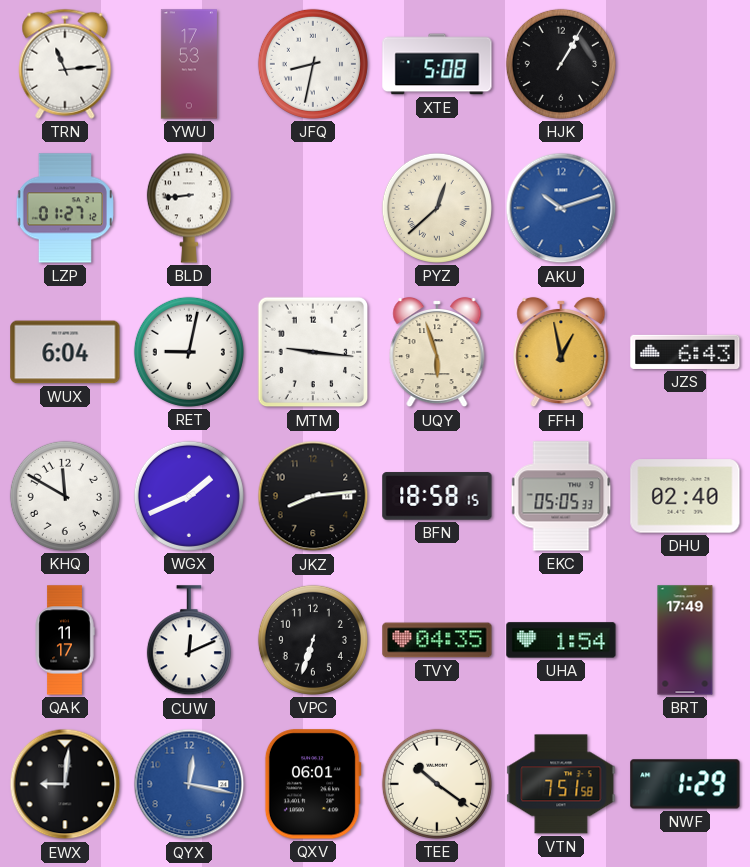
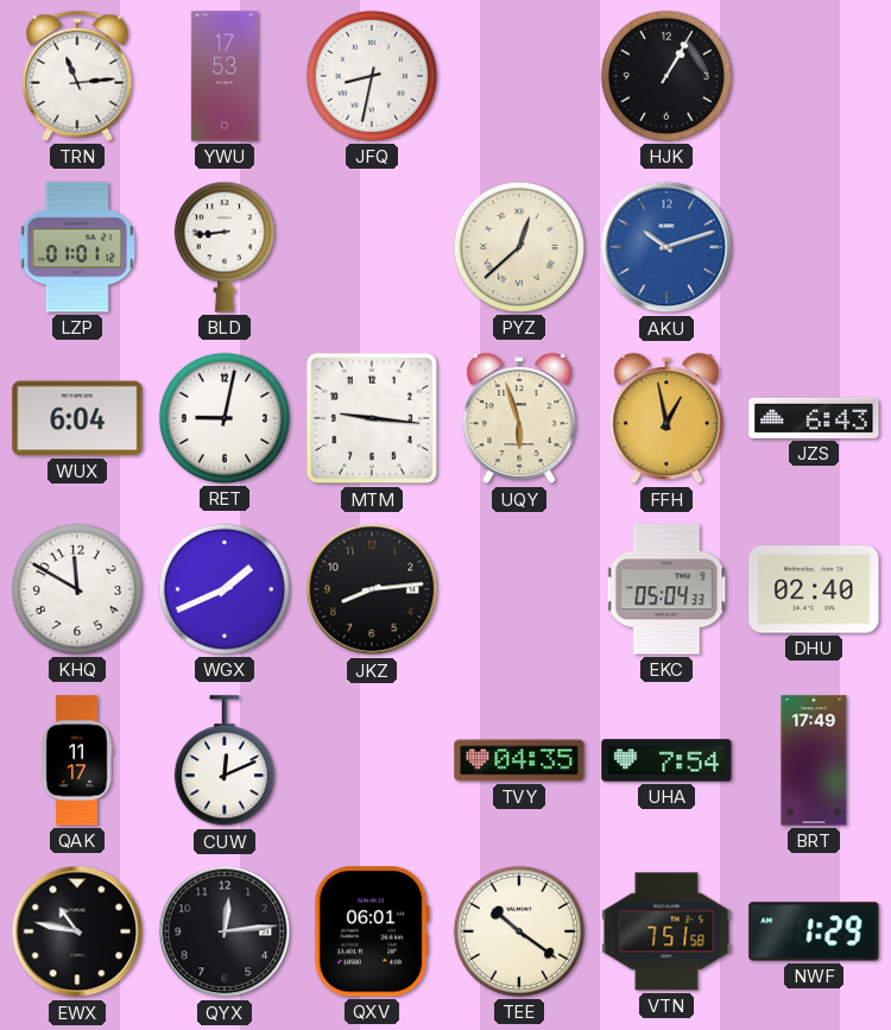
XTE: 5:08 -> none (437, 64)
LZP: 01:27 -> 01:01 (77, 247)
BFN: 18:58 -> none (437, 496)
EKC: 05:05 -> 05:04 (666, 589)
VPC: 6:33 -> none (313, 640)
UHA: 1:54 -> 7:54 (666, 760)
EWX: 9:01 -> 10:47 (77, 931)
QYX: 12:17 -> 12:14 (225, 931)
QYX dial: blue -> black (225, 931)
